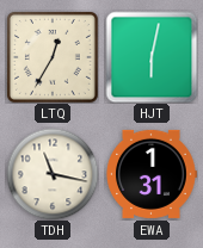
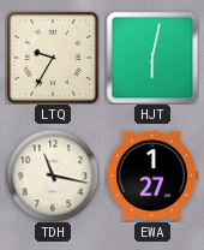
LTQ: 12:35 -> 9:35 (53, 58)
EWA: 1:31 -> 1:27 (152, 175)
